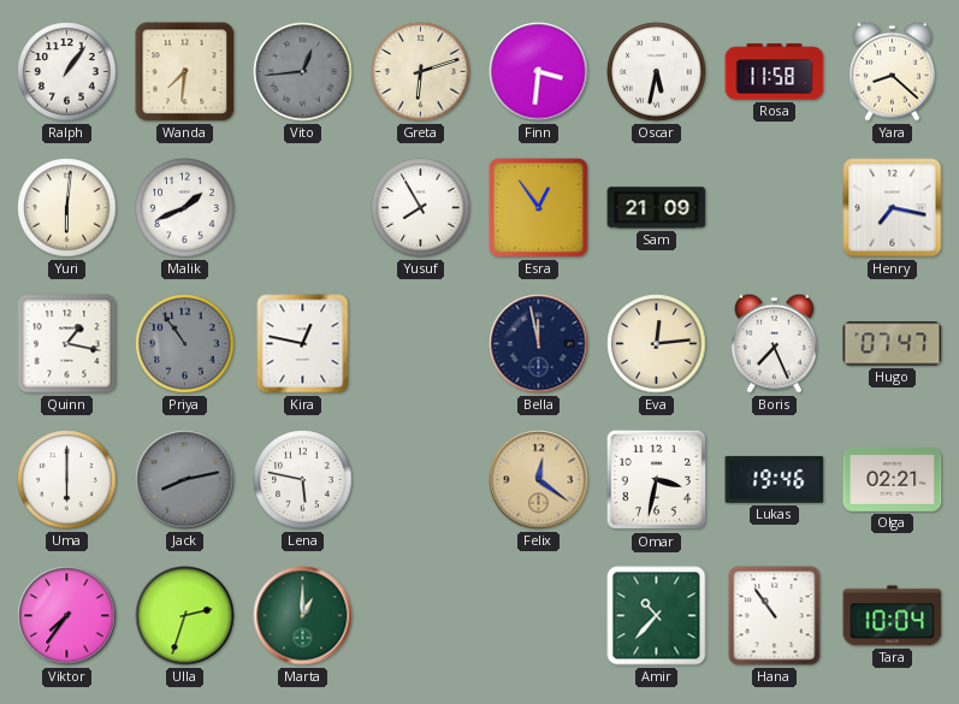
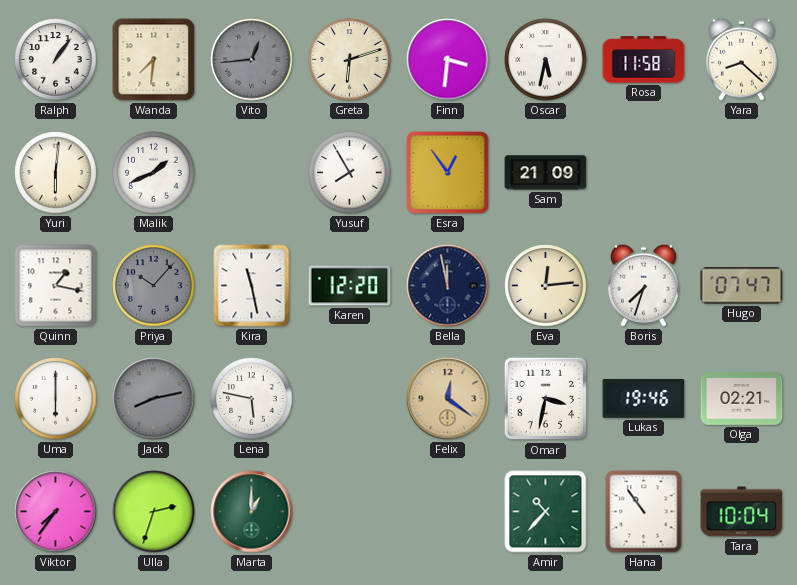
Henry: 7:17 -> none (893, 208)
Priya: 10:54 -> 10:07 (154, 286)
Kira: 12:47 -> 11:28 (252, 286)
Karen: none -> 12:20 (350, 286)
Boris: 7:26 -> 7:33 (643, 285)
